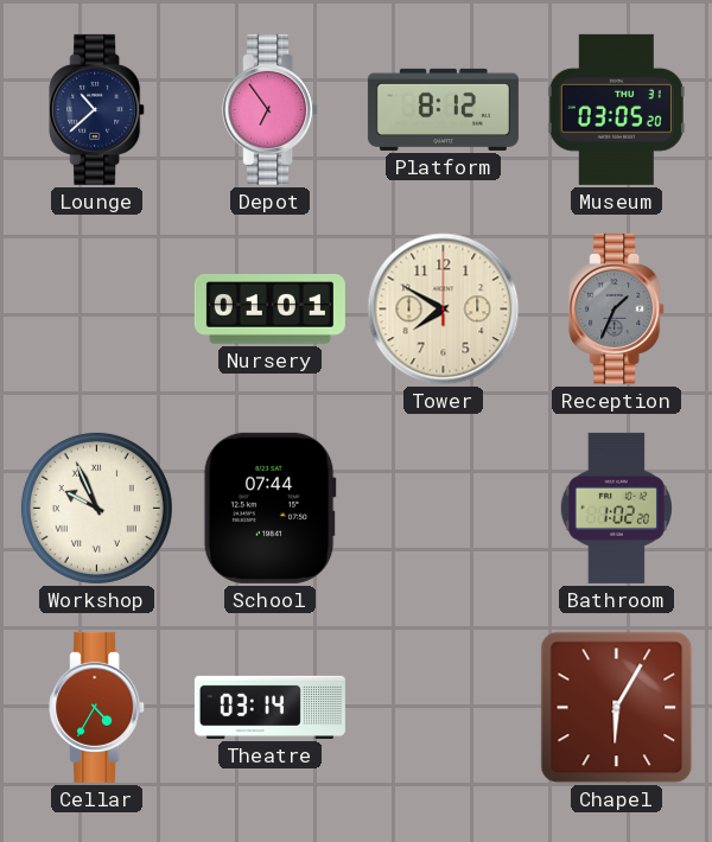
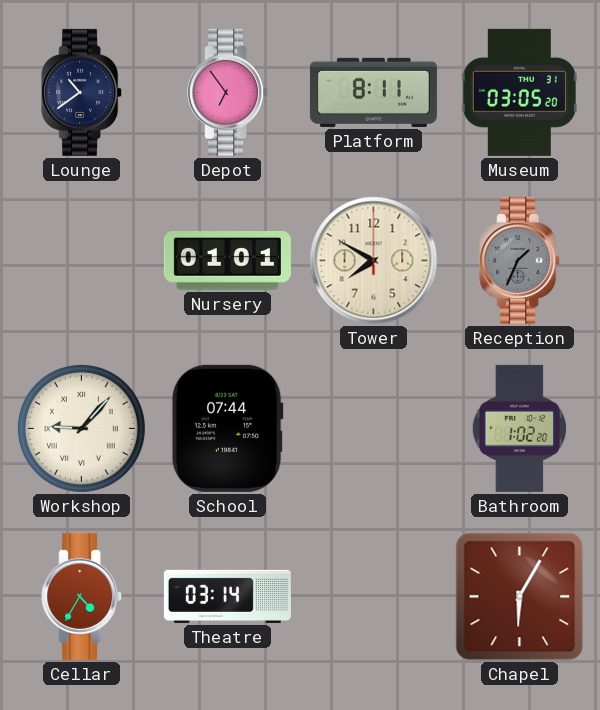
Lounge: 10:38 -> 10:39 (82, 92)
Platform: 8:12 -> 8:11 (373, 92)
Workshop: 9:56 -> 9:07 (81, 428)
